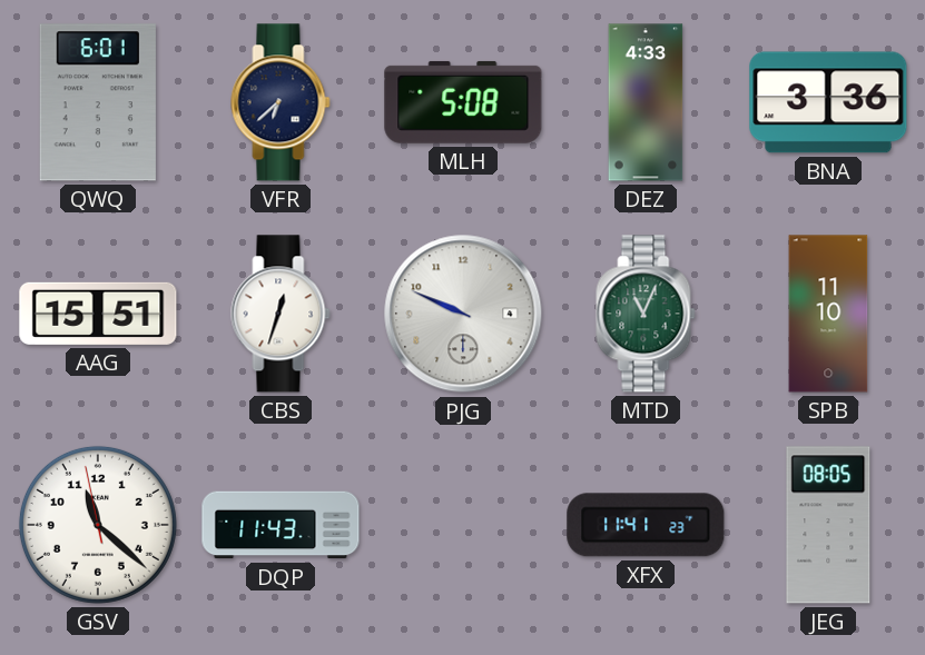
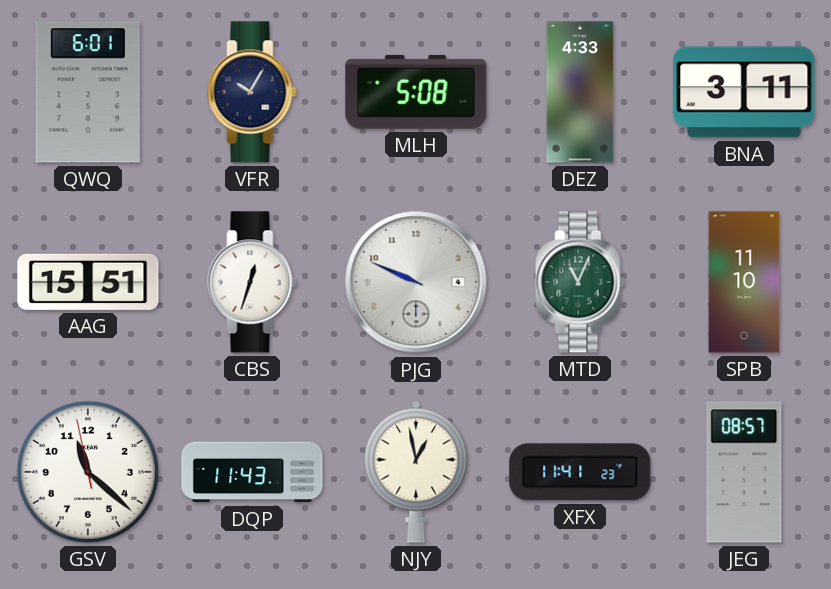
VFR: 6:38 -> 10:05 (252, 92)
BNA: 3:36 -> 3:11 (744, 92)
NJY: none -> 12:58 (416, 472)
JEG: 08:05 -> 08:57 (744, 472)
